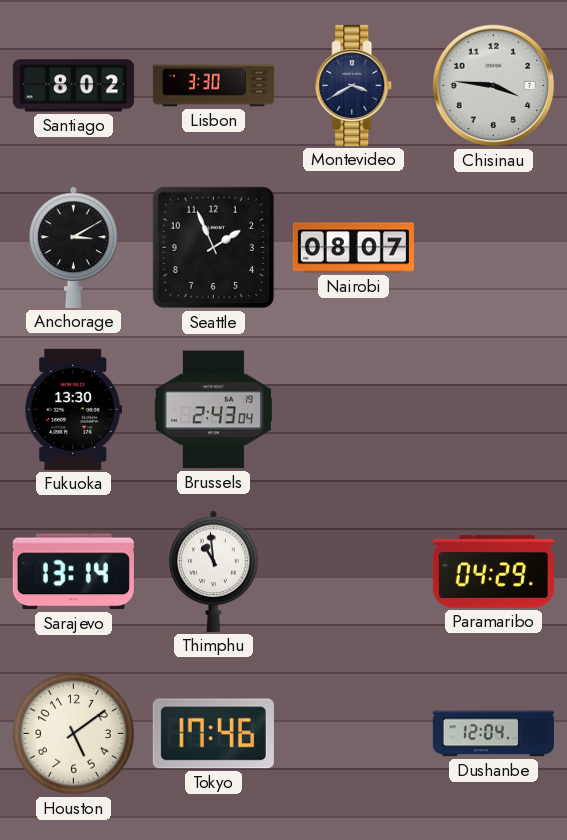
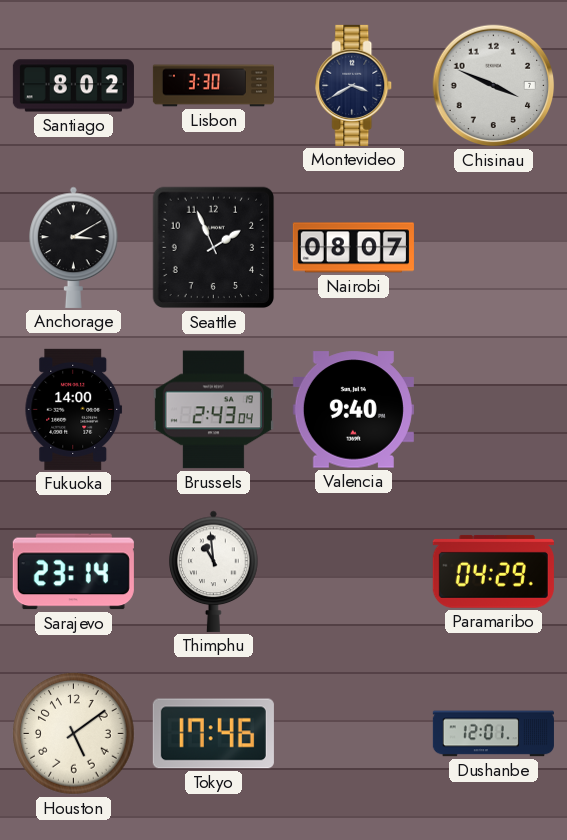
Chisinau: 3:46 -> 3:49 (494, 86)
Fukuoka: 13:30 -> 14:00 (74, 409)
Valencia: none -> 9:40 (353, 410)
Sarajevo: 13:14 -> 23:14 (73, 572)
Dushanbe: 12:04 -> 12:01 (493, 734)
